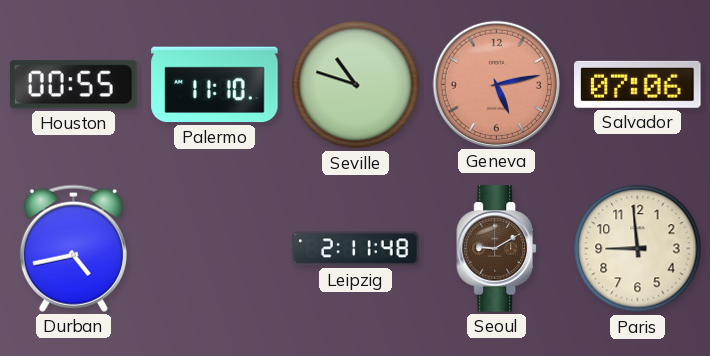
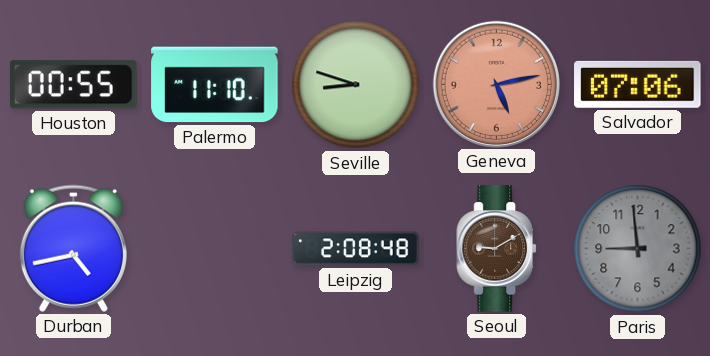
Seville: 10:48 -> 8:48 (356, 85)
Leipzig: 2:11 -> 2:08 (356, 249)
Paris dial: cream -> grey (638, 249)
